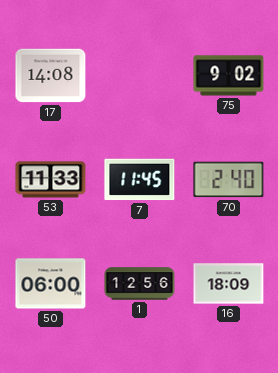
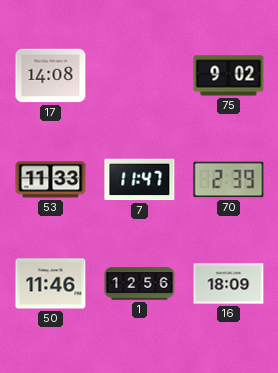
7: 11:45 -> 11:47 (140, 180)
70: 2:40 -> 2:39 (229, 180)
50: 06:00 -> 11:46 (51, 284)
